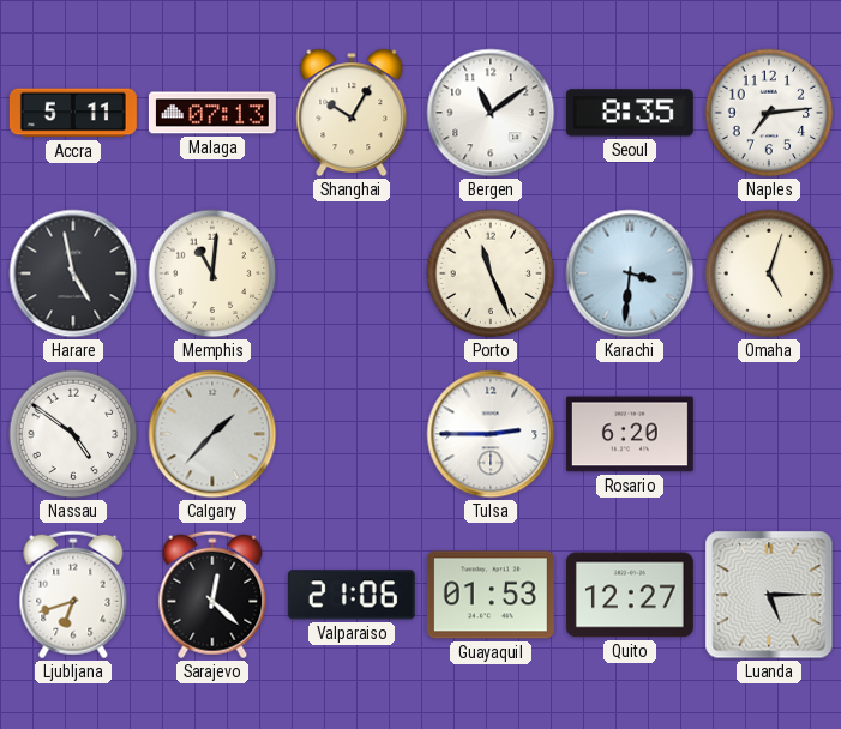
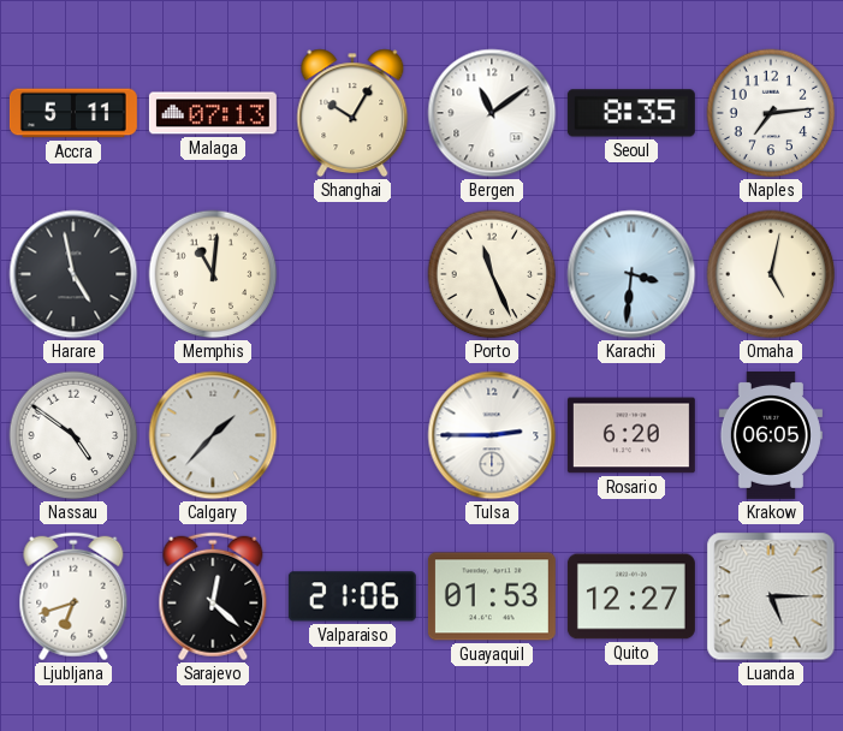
Omaha: 5:03 -> 5:02 (771, 274)
Krakow: none -> 06:05 (771, 435)
